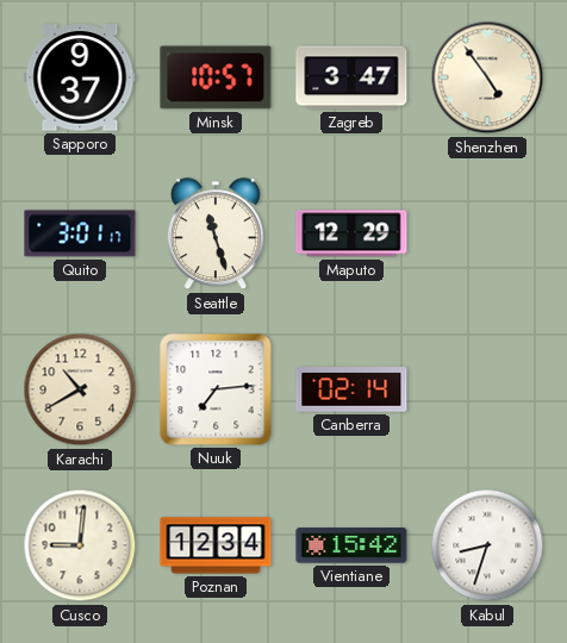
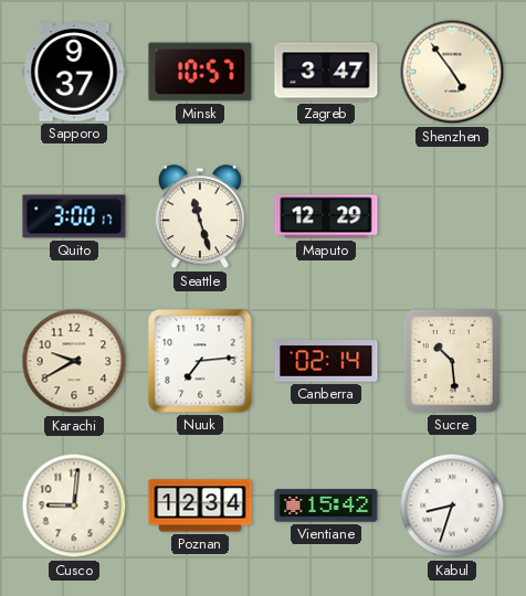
Quito: 3:01 -> 3:00 (74, 216)
Karachi: 10:40 -> 9:40 (74, 361)
Sucre: none -> 10:29 (452, 361)
